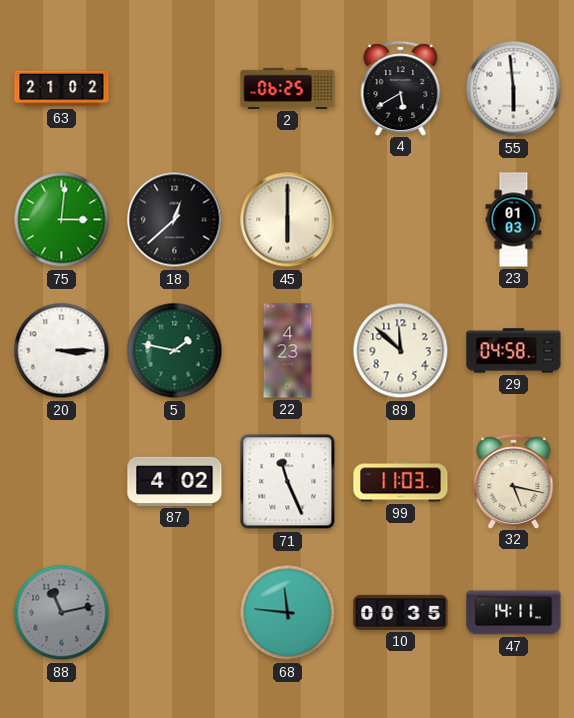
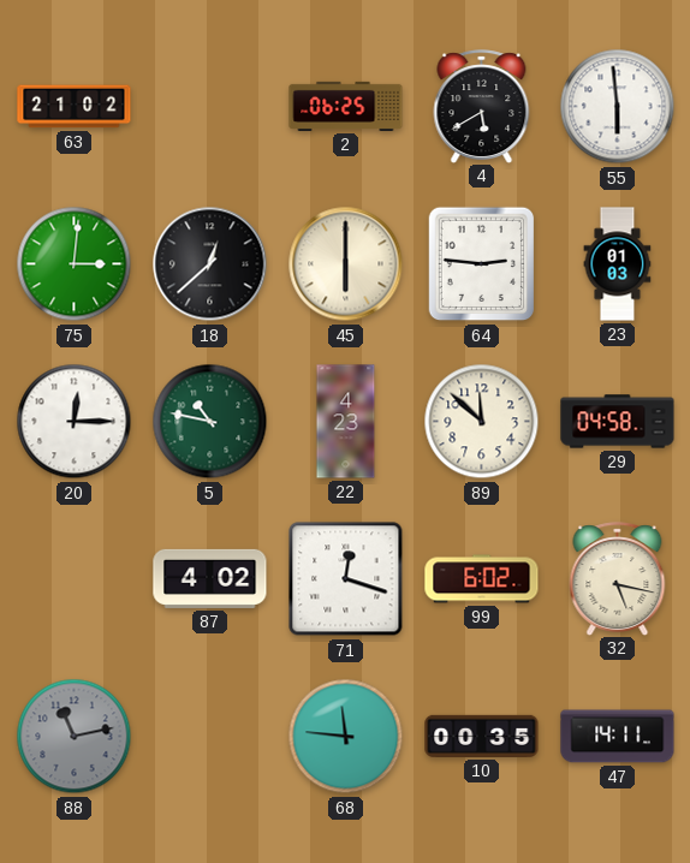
64: none -> 2:46 (482, 264)
20: 3:15 -> 12:15 (75, 422)
5: 1:47 -> 10:47 (210, 422)
71: 11:26 -> 12:18 (346, 579)
99: 11:03 -> 6:02 (482, 579)
